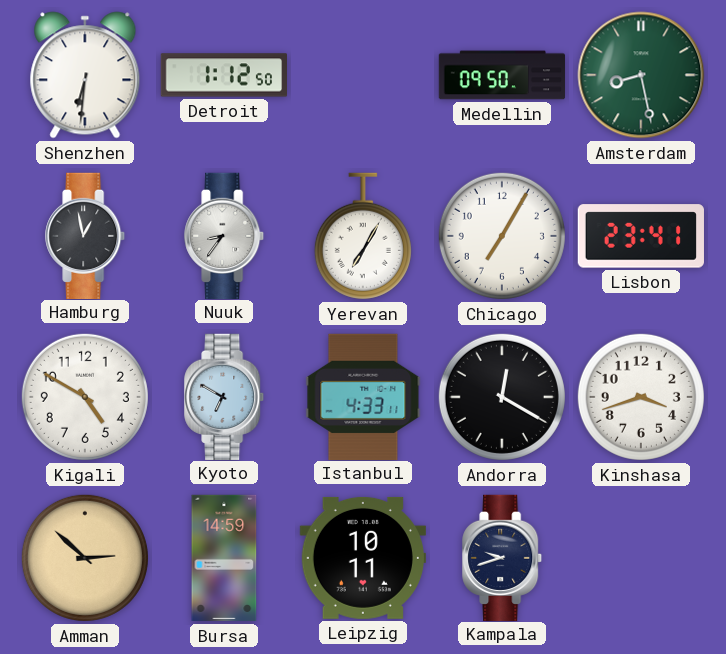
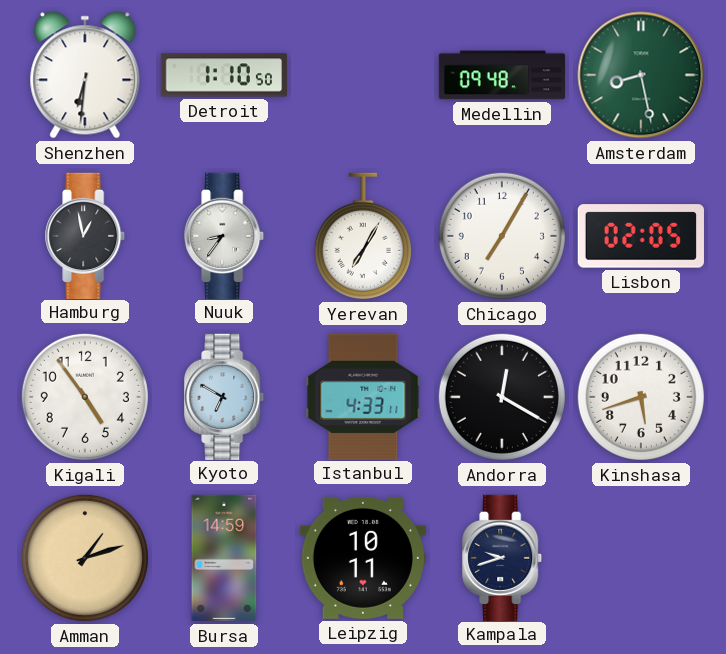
Detroit: 1:12 -> 1:10 (223, 75)
Medellin: 09:50 -> 09:48 (502, 75)
Lisbon: 23:41 -> 02:05 (641, 236)
Kigali: 4:50 -> 4:54 (85, 397)
Kinshasa: 3:42 -> 5:42 (641, 397)
Amman: 2:52 -> 1:12 (85, 558)
